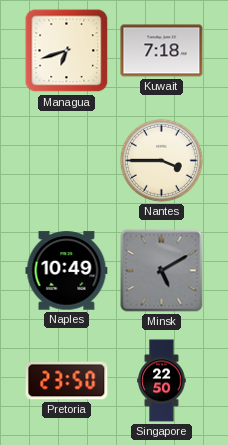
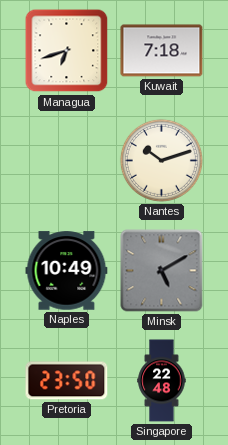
Nantes: 3:45 -> 10:12 (161, 160)
Singapore: 22:50 -> 22:48 (162, 381)
